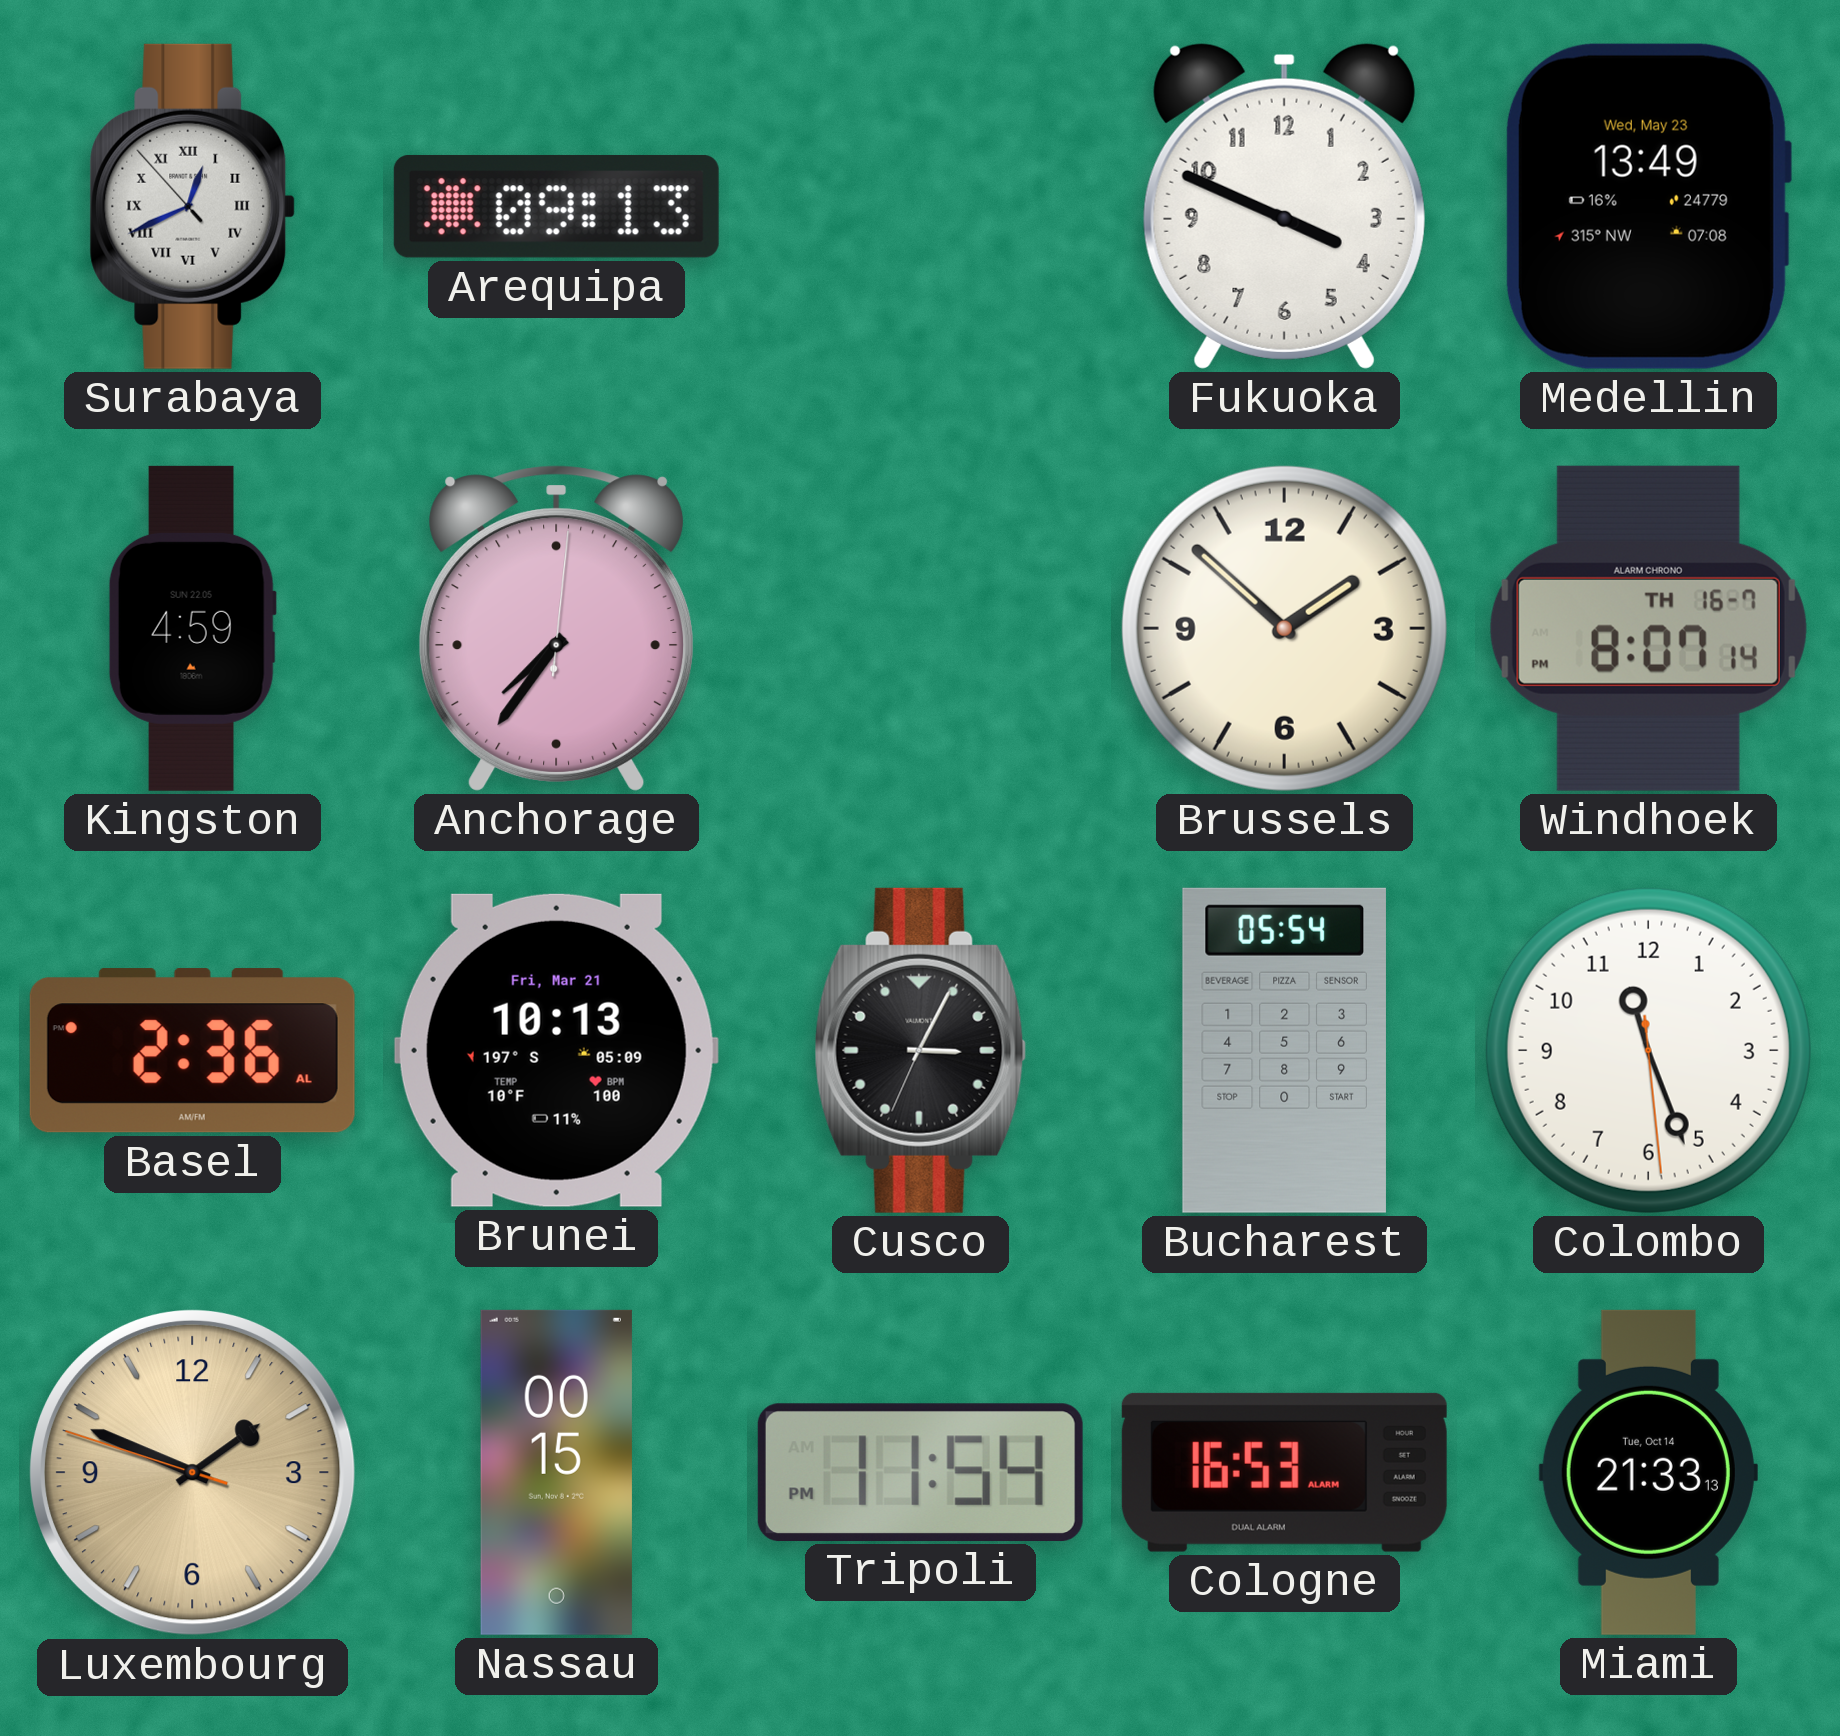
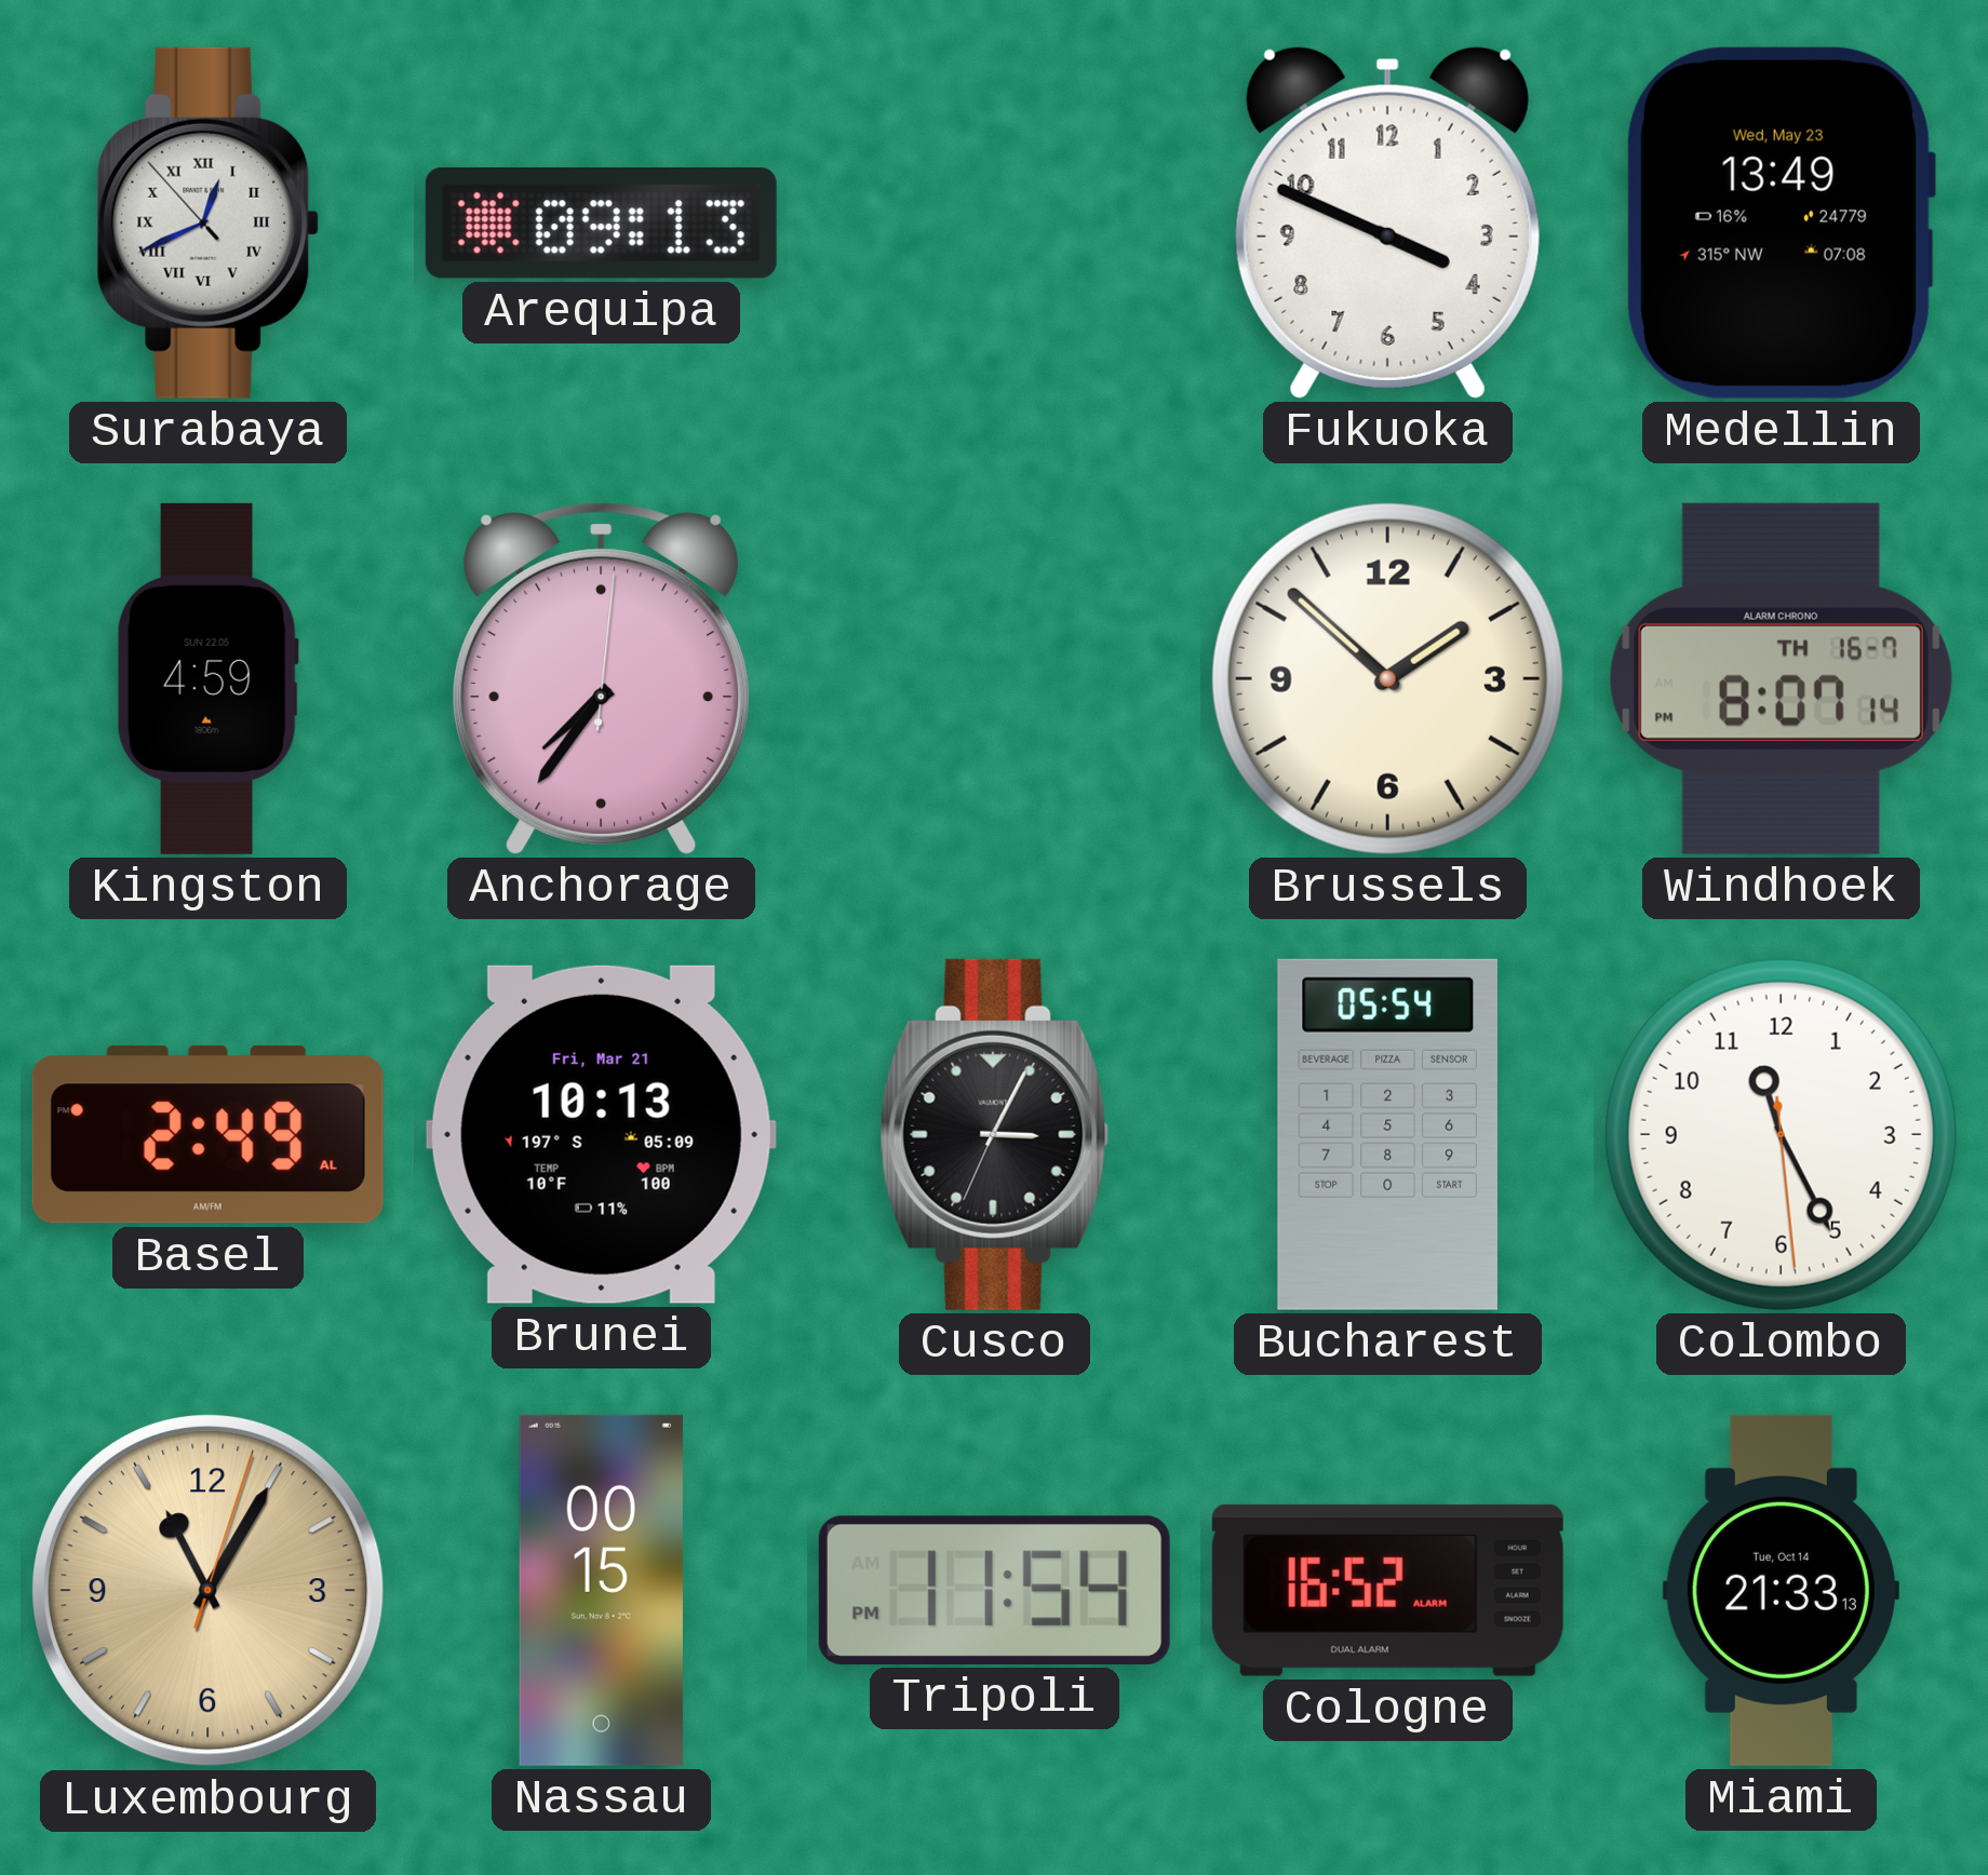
Basel: 2:36 -> 2:49 (207, 1135)
Colombo: 11:26 -> 11:25 (1781, 1134)
Luxembourg: 1:48 -> 11:05 (207, 1590)
Cologne: 16:53 -> 16:52 (1387, 1590)
